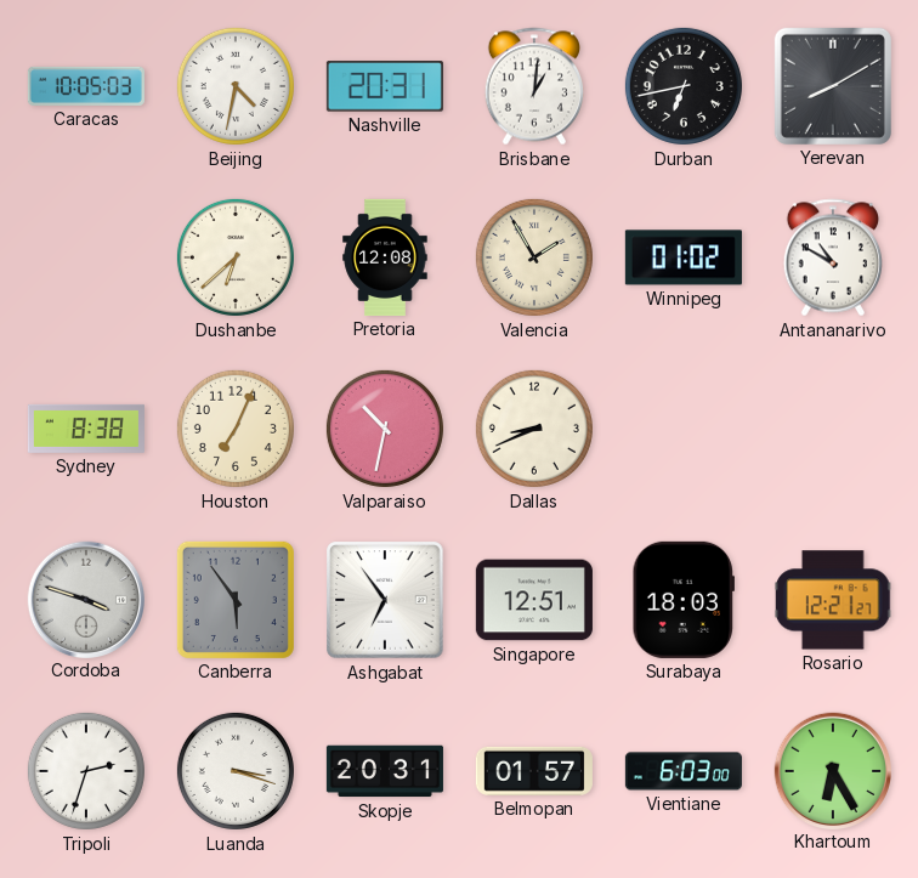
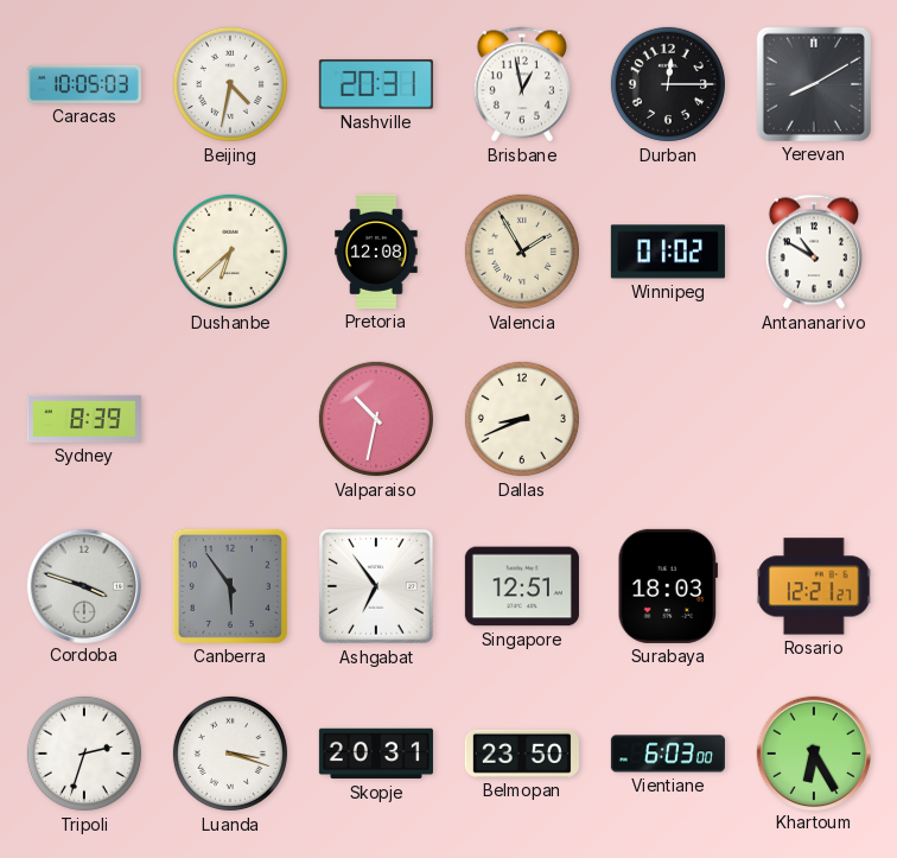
Brisbane: 1:01 -> 12:58 (521, 84)
Durban: 6:43 -> 12:15 (668, 84)
Sydney: 8:38 -> 8:39 (84, 419)
Houston: 7:04 -> none (236, 429)
Belmopan: 01:57 -> 23:50 (522, 754)
